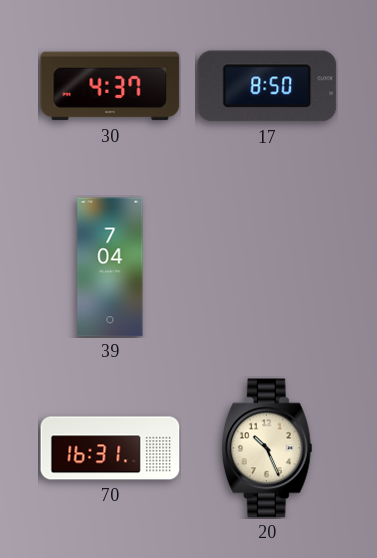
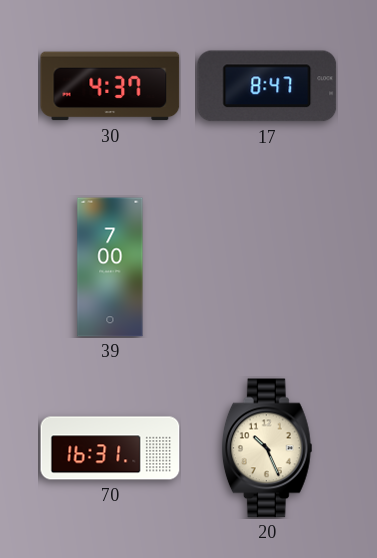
17: 8:50 -> 8:47 (267, 86)
39: 7:04 -> 7:00 (110, 267)
